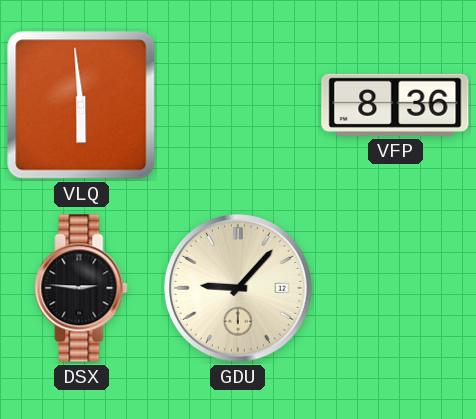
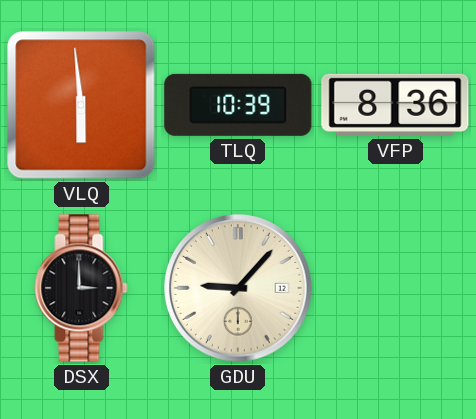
TLQ: none -> 10:39 (238, 105)
DSX: 2:46 -> 3:00 (81, 288)
